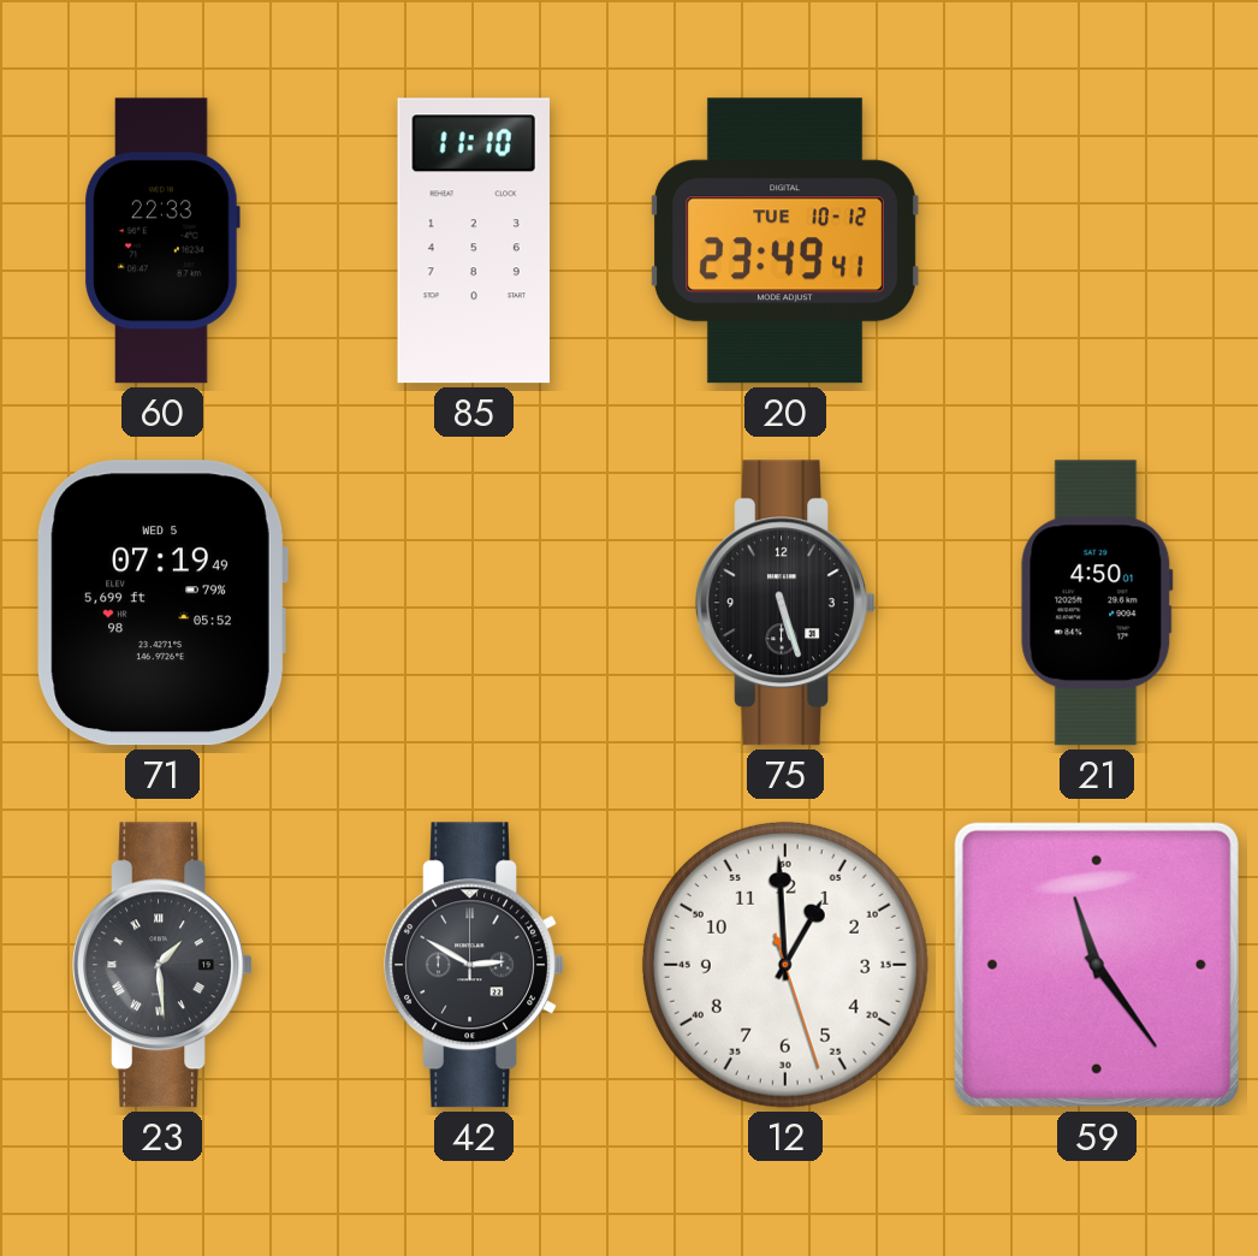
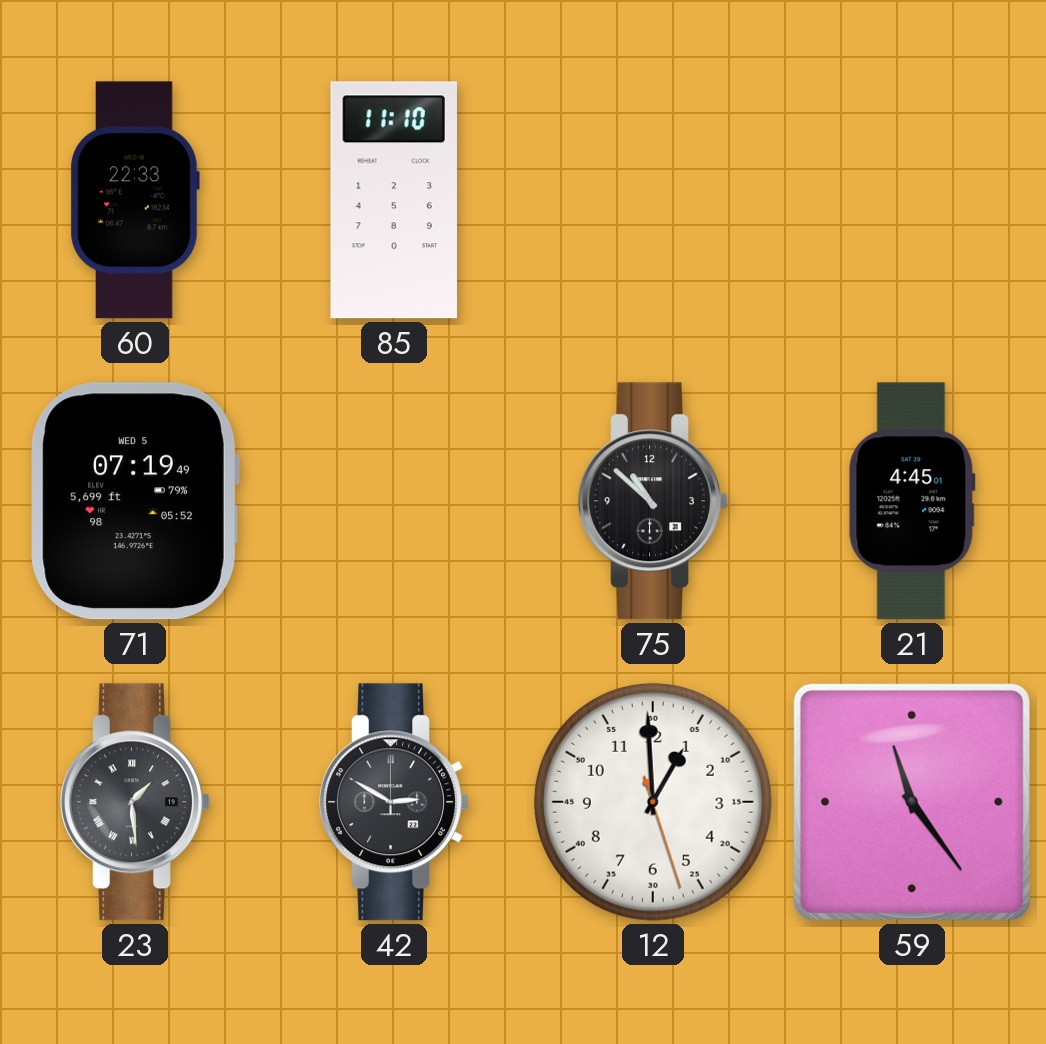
20: 23:49 -> none (785, 241)
75: 5:27 -> 10:52 (653, 501)
21: 4:50 -> 4:45 (912, 501)
